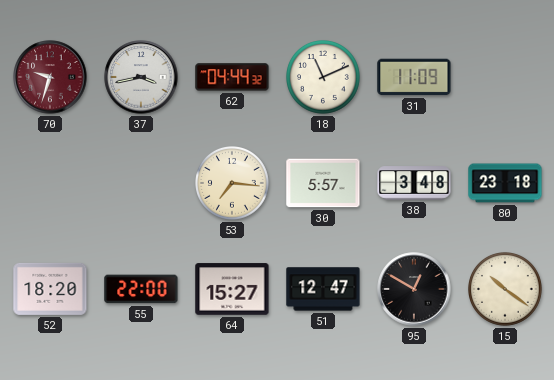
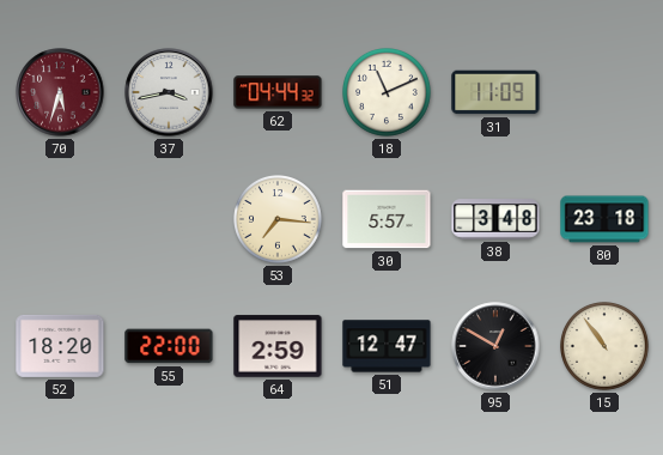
70: 9:33 -> 5:33 (60, 92)
64: 15:27 -> 2:59 (278, 346)
15: 10:21 -> 10:54 (606, 347)
